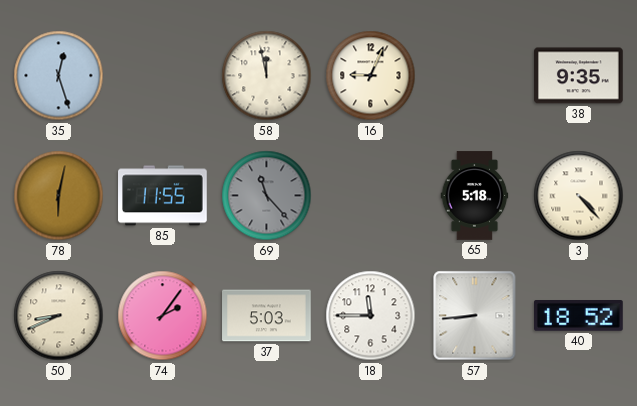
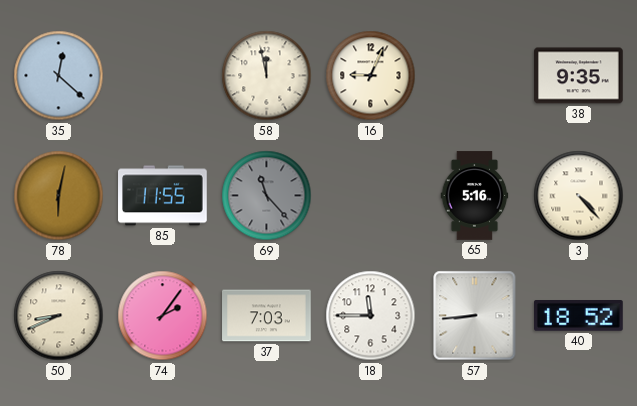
35: 12:27 -> 12:22 (59, 76)
65: 5:18 -> 5:16 (475, 196)
37: 5:03 -> 7:03 (267, 316)
